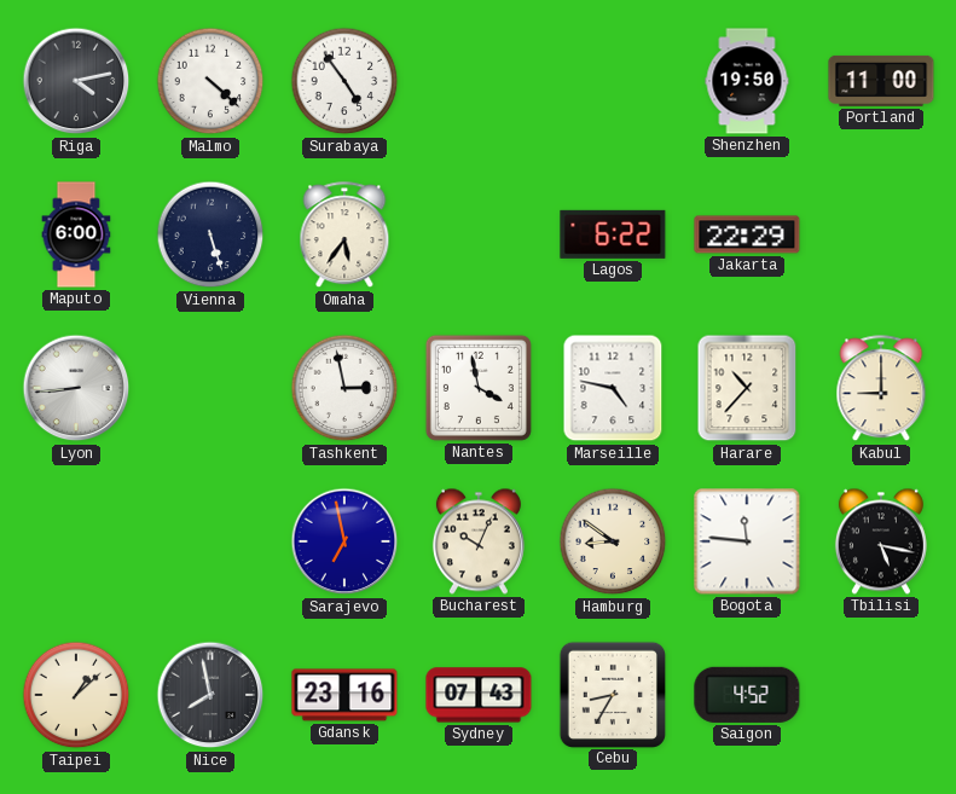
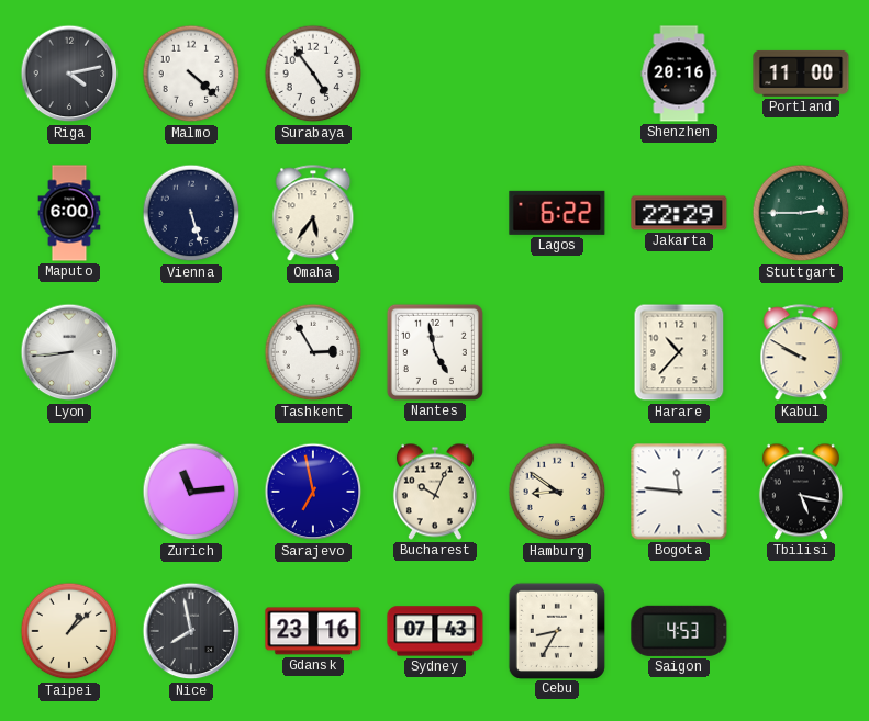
Shenzhen: 19:50 -> 20:16 (679, 74)
Stuttgart: none -> 2:45 (801, 213)
Tashkent: 2:58 -> 2:55 (313, 352)
Nantes: 3:58 -> 4:58 (435, 352)
Marseille: 4:47 -> none (613, 388)
Kabul: 9:00 -> 9:50 (801, 353)
Zurich: none -> 11:14 (191, 492)
Saigon: 4:52 -> 4:53 (679, 631)
